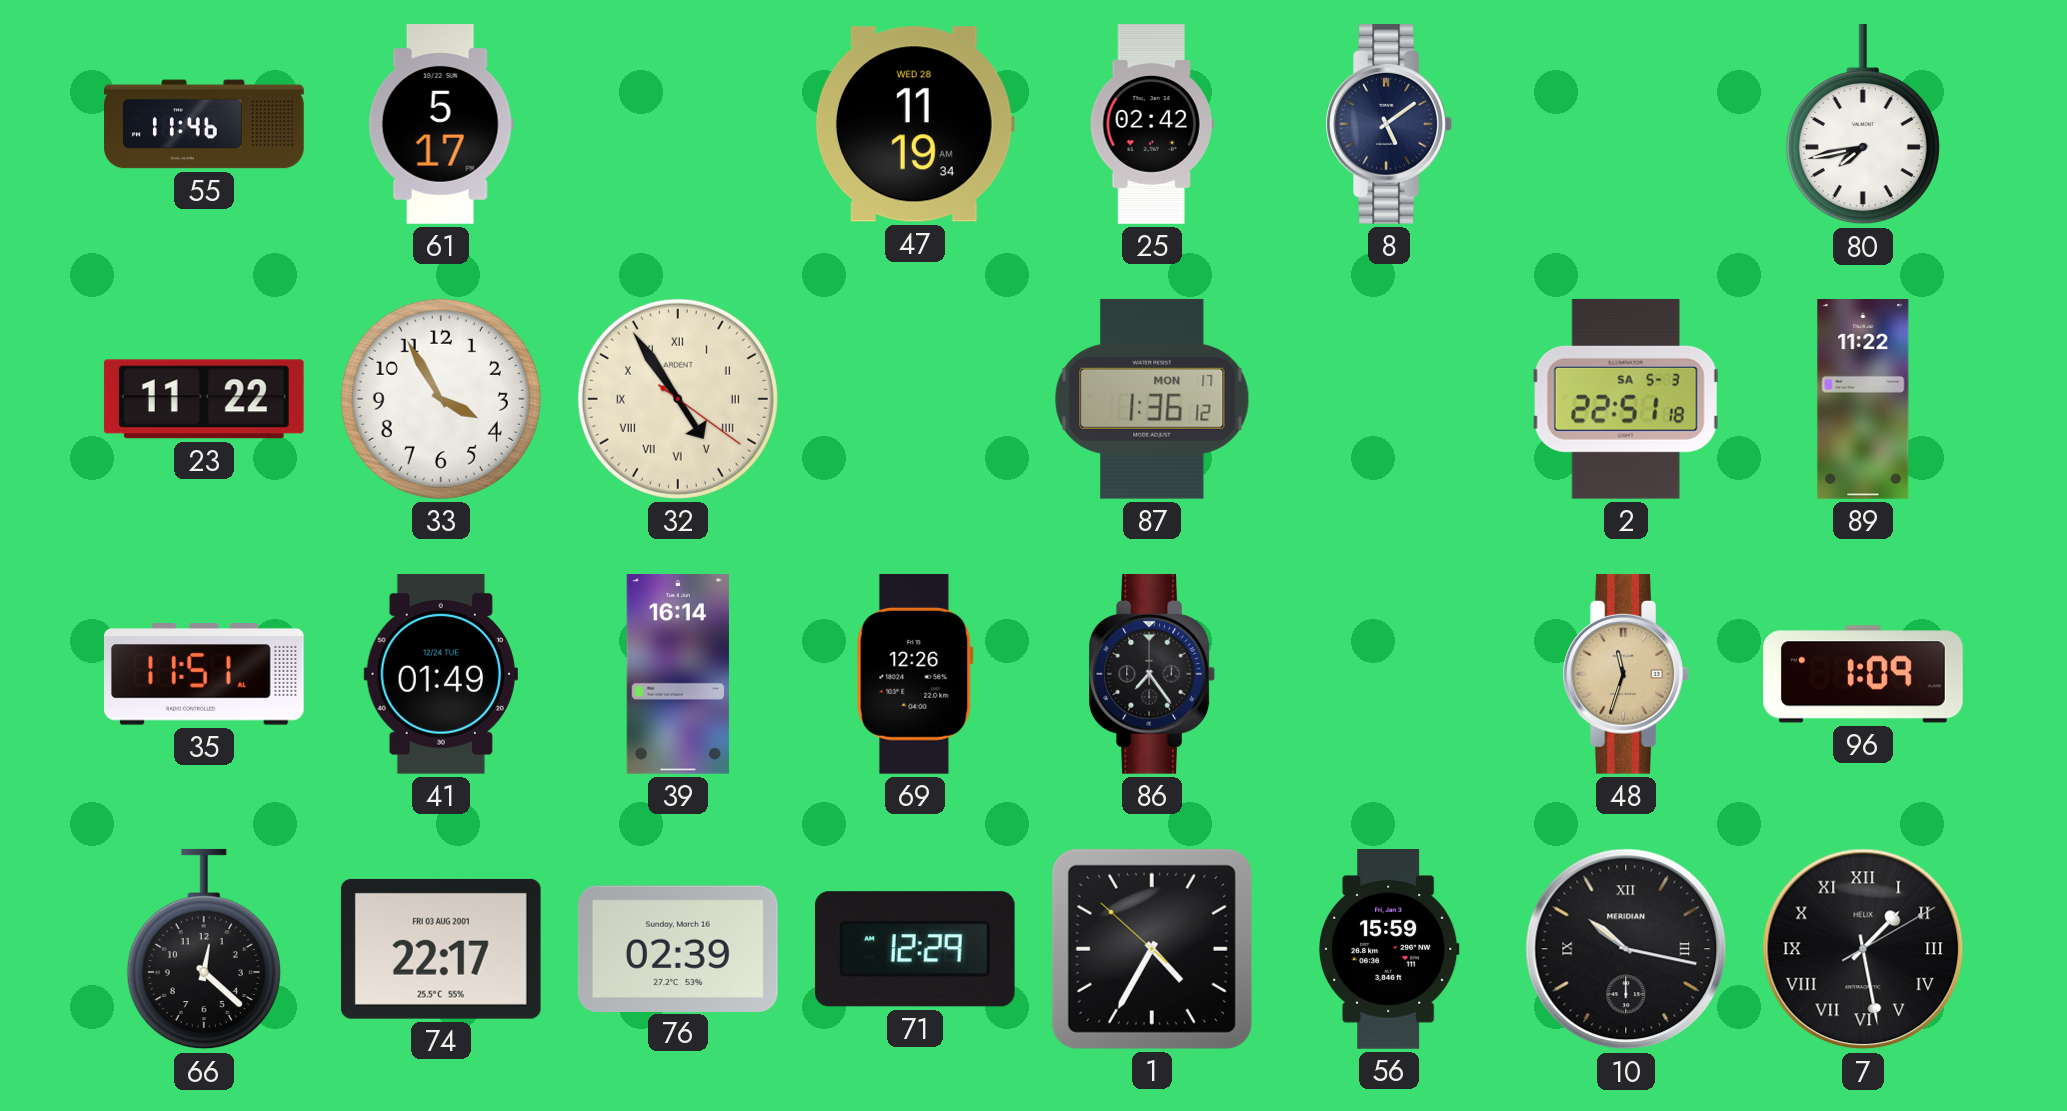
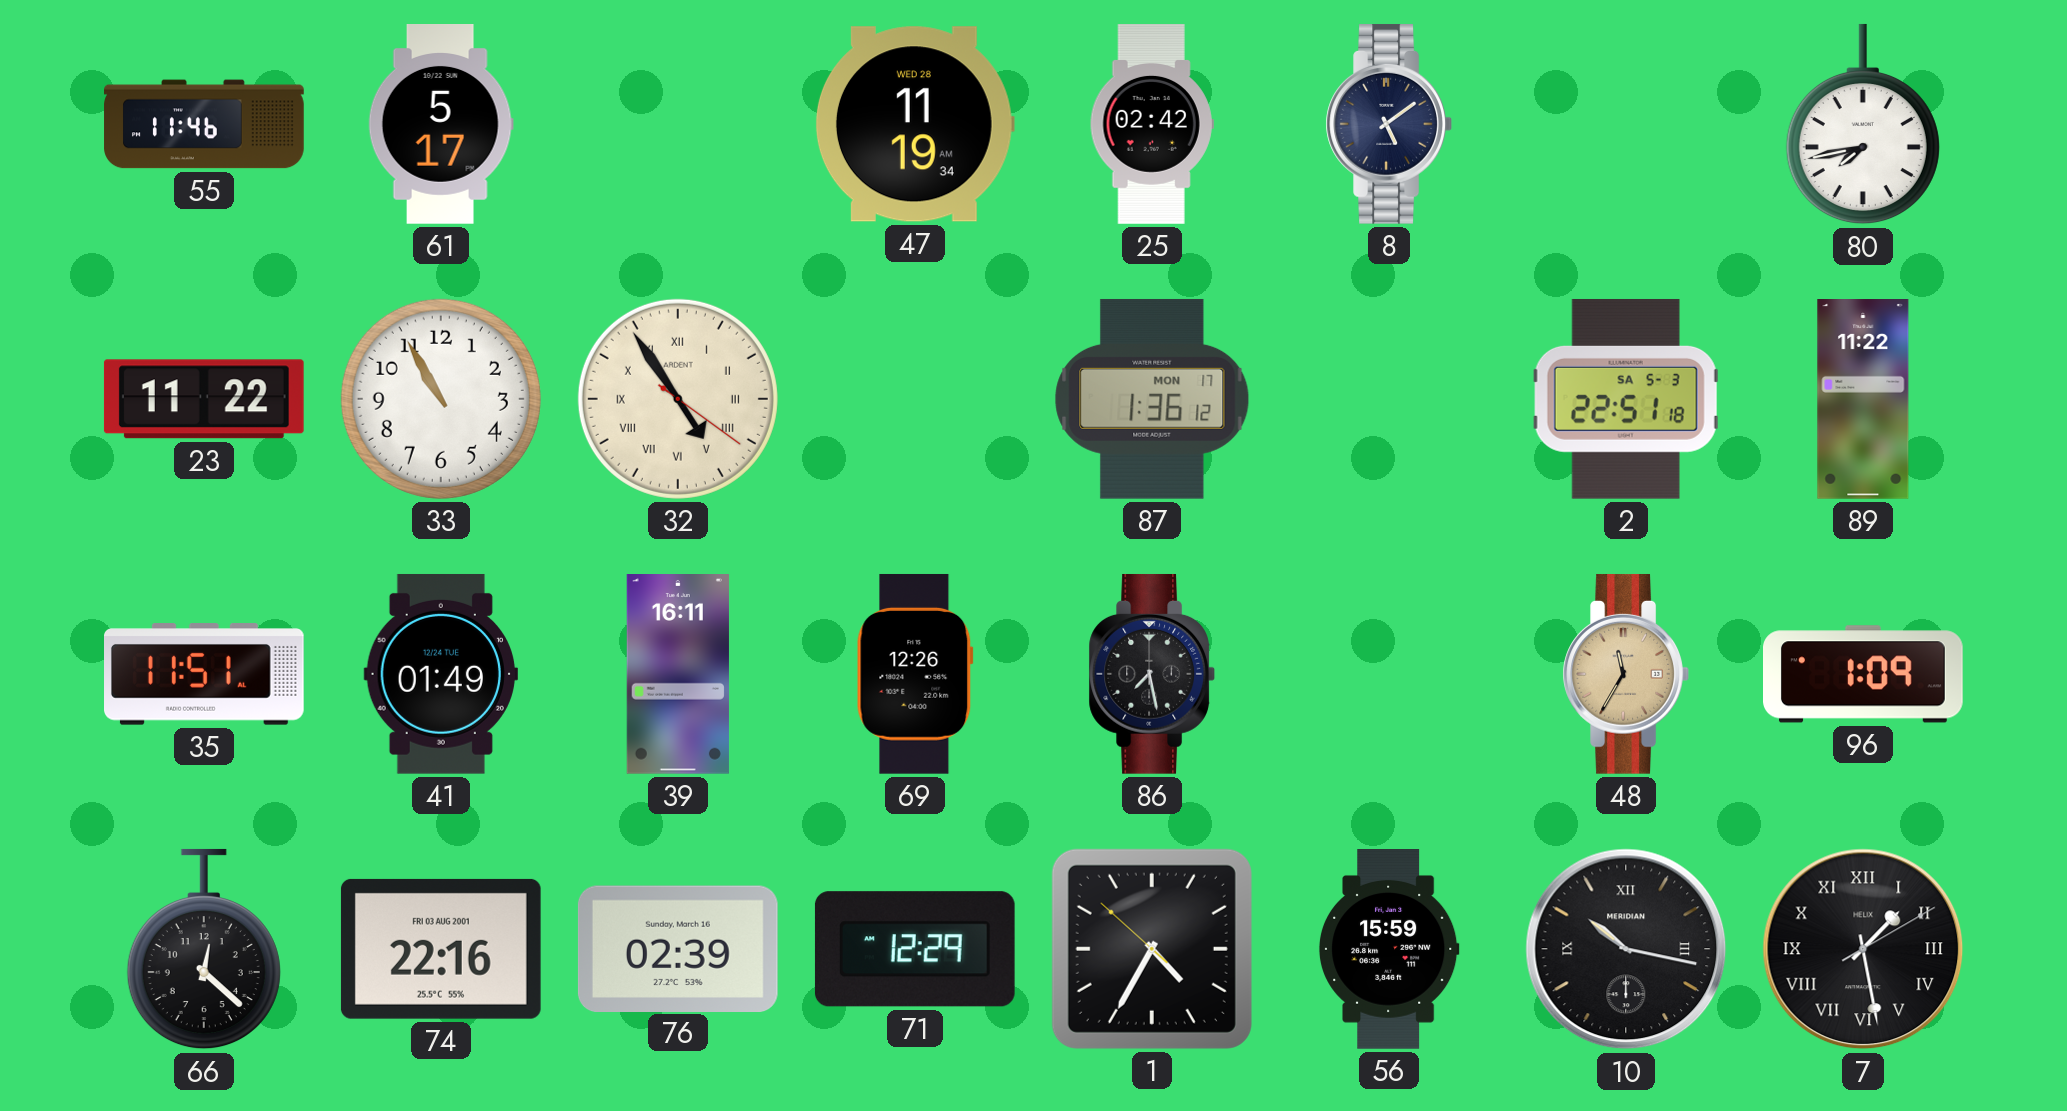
33: 3:55 -> 10:55 (441, 399)
39: 16:14 -> 16:11 (678, 675)
86: 7:24 -> 7:28 (1152, 674)
48: 11:33 -> 11:35 (1626, 674)
74: 22:17 -> 22:16 (441, 949)
